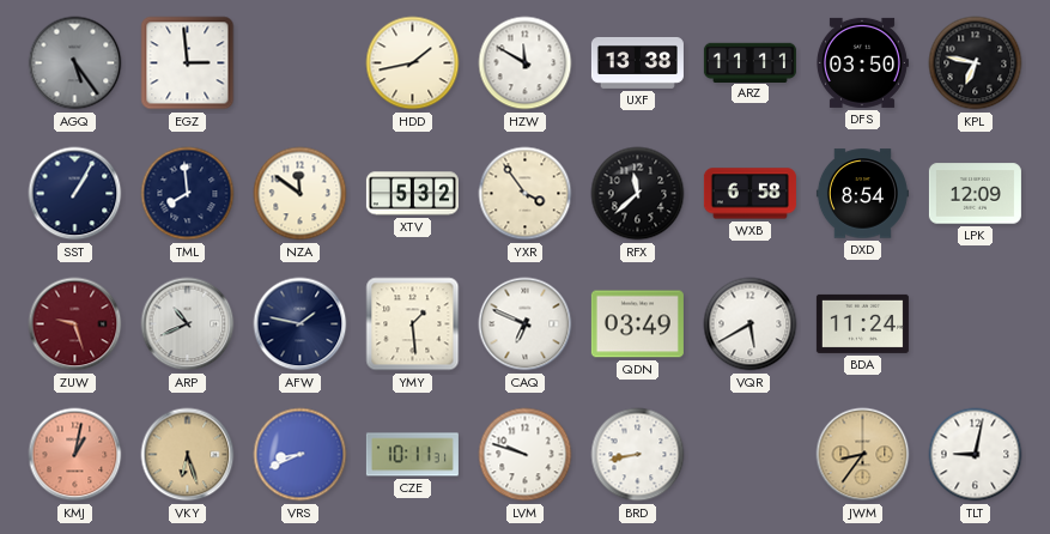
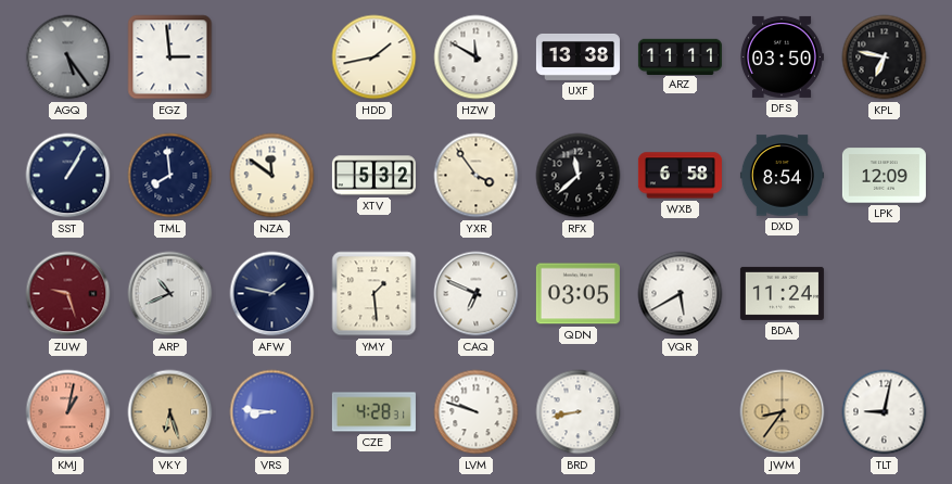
QDN: 03:49 -> 03:05 (577, 294)
VRS: 8:41 -> 8:46 (272, 412)
CZE: 10:11 -> 4:28 (373, 412)
